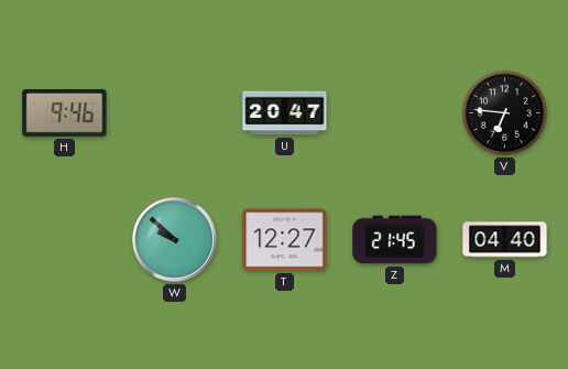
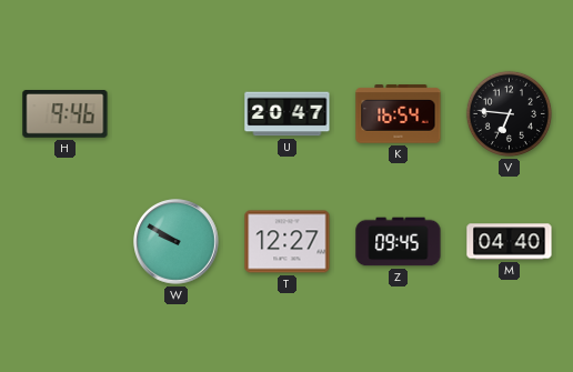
K: none -> 16:54 (399, 114)
W: 9:52 -> 9:50 (177, 242)
Z: 21:45 -> 09:45 (399, 242)
